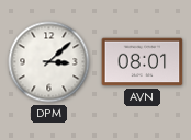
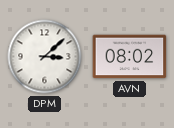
AVN: 08:01 -> 08:02 (130, 57)
